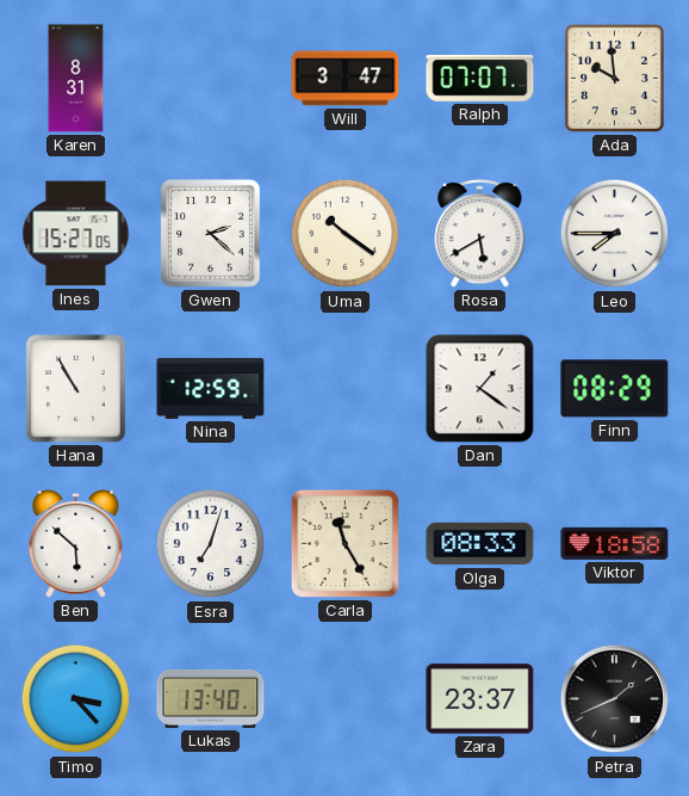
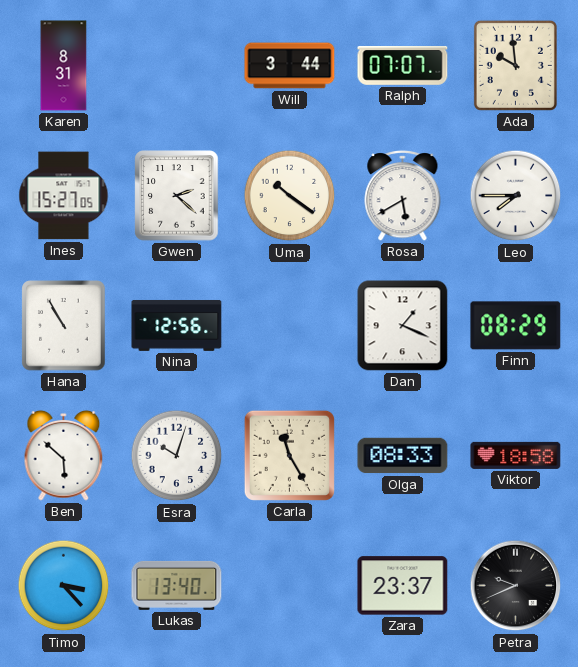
Will: 3:47 -> 3:44 (290, 66)
Nina: 12:59 -> 12:56 (177, 325)
Dan: 1:21 -> 1:19 (403, 326)
Esra: 7:03 -> 10:03 (177, 456)
Petra: 1:41 -> 9:41 (516, 586)
